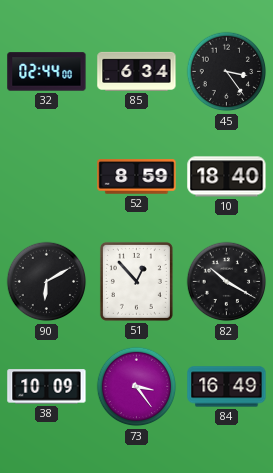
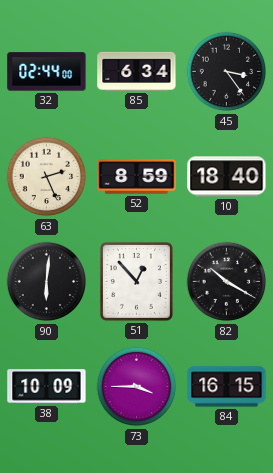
63: none -> 2:26 (47, 177)
90: 6:10 -> 6:01 (47, 282)
73: 3:24 -> 3:45 (137, 387)
84: 16:49 -> 16:15 (227, 387)
